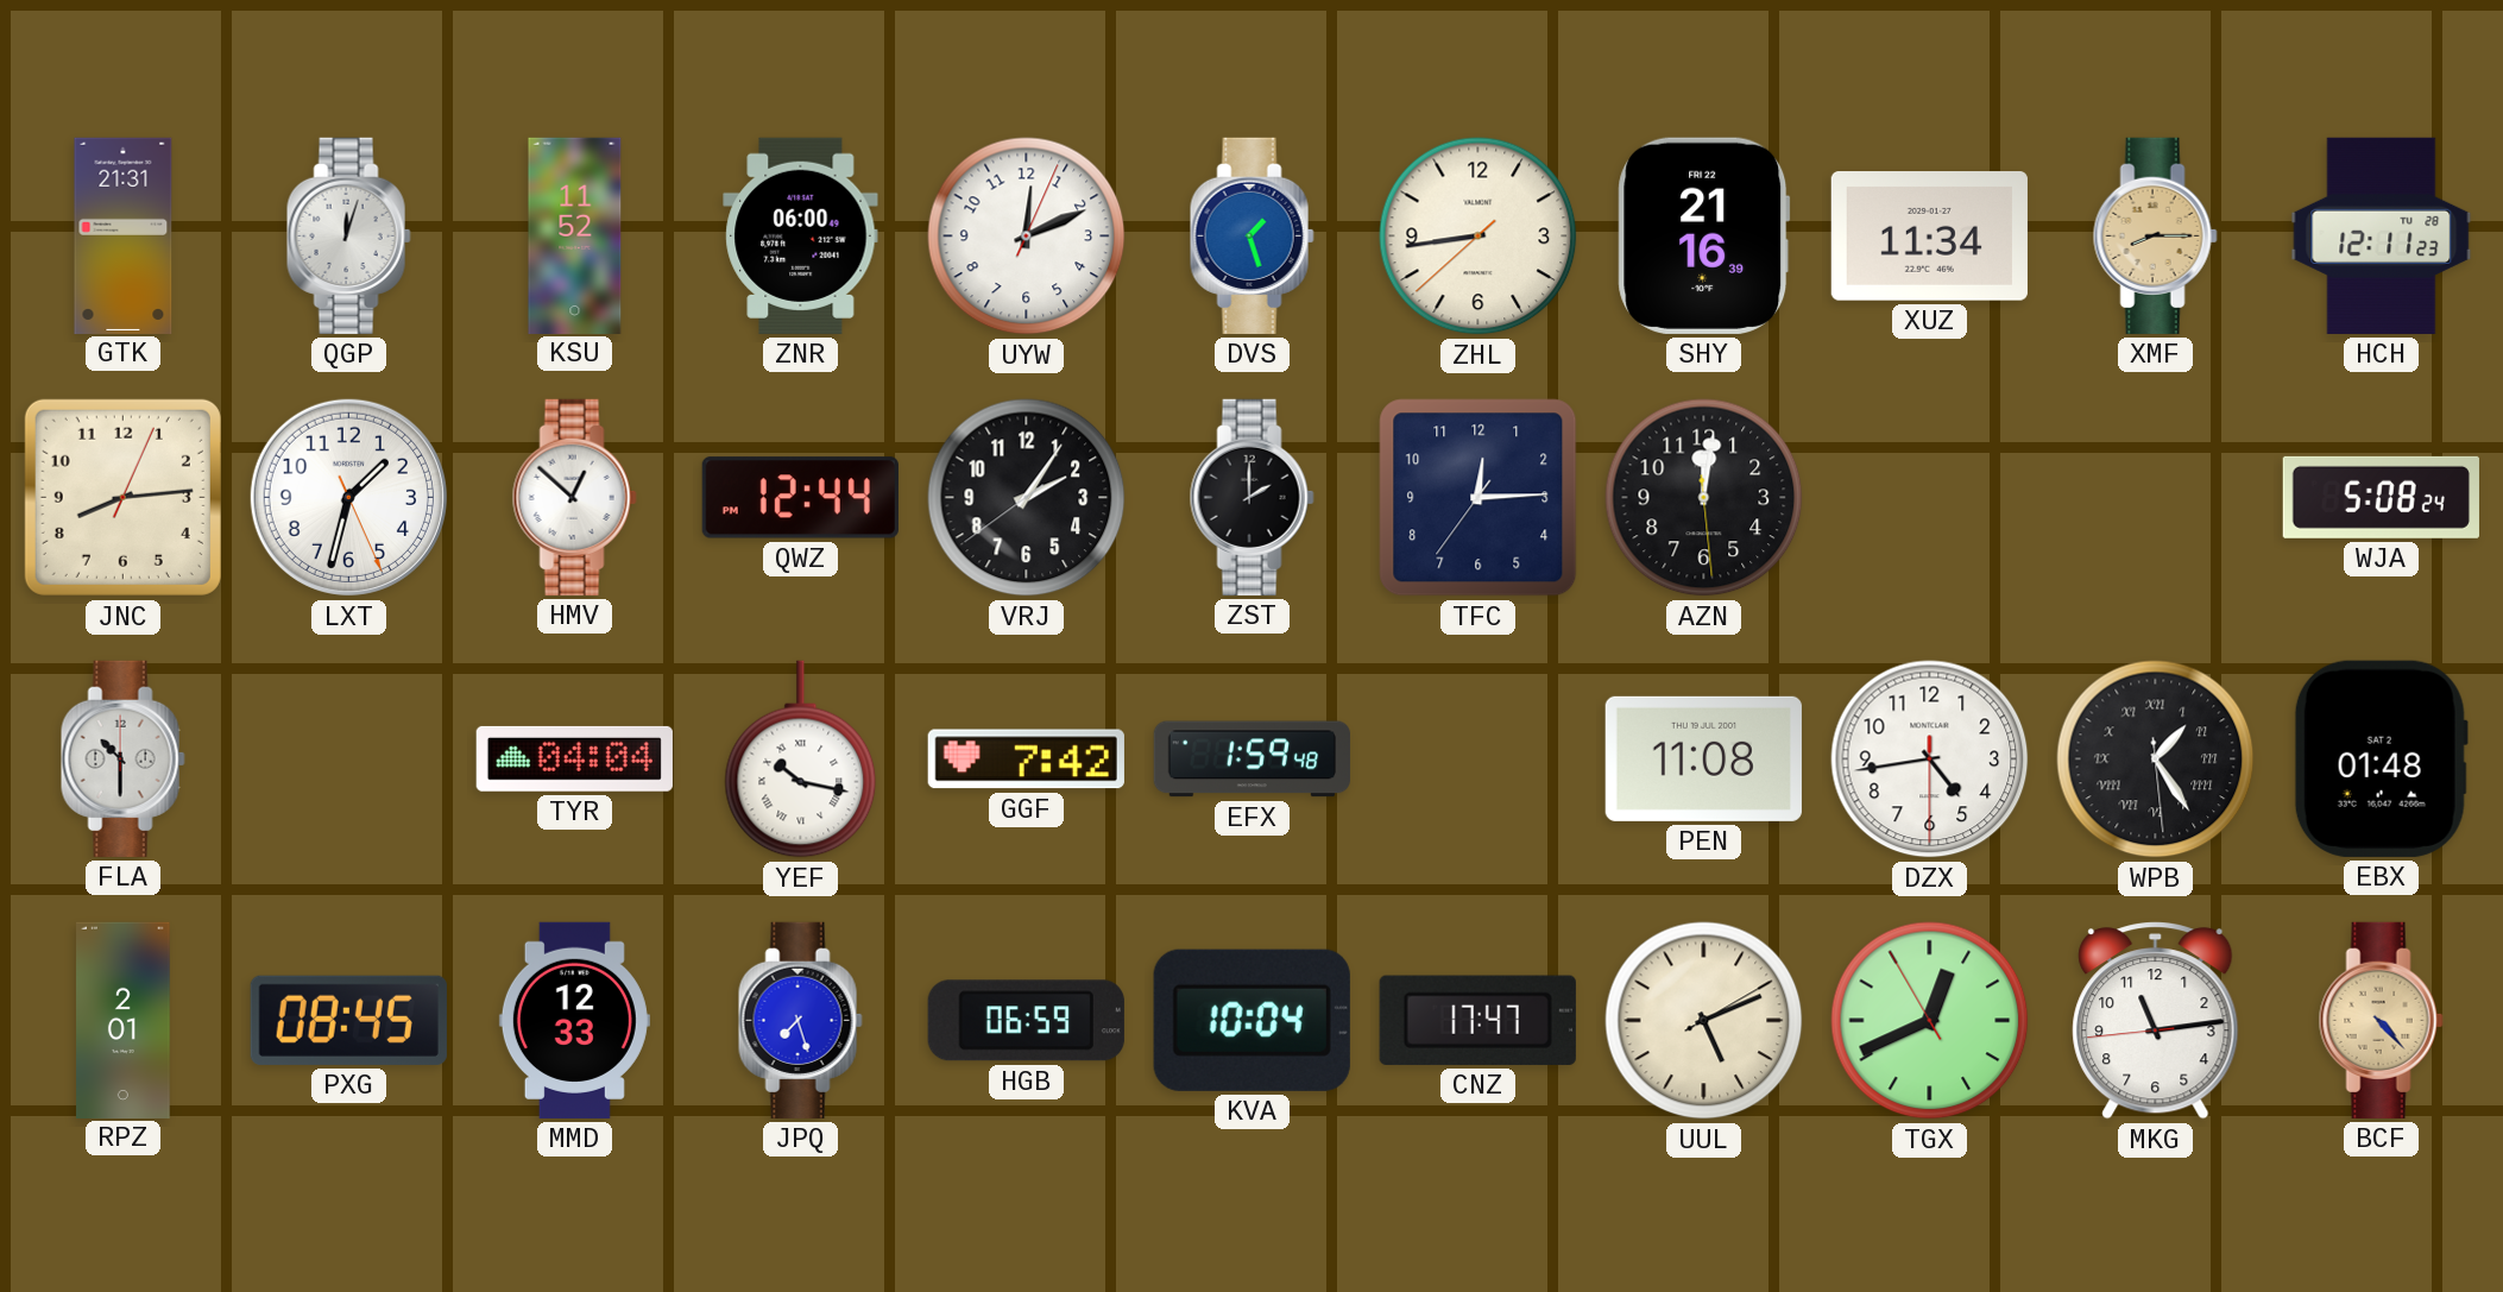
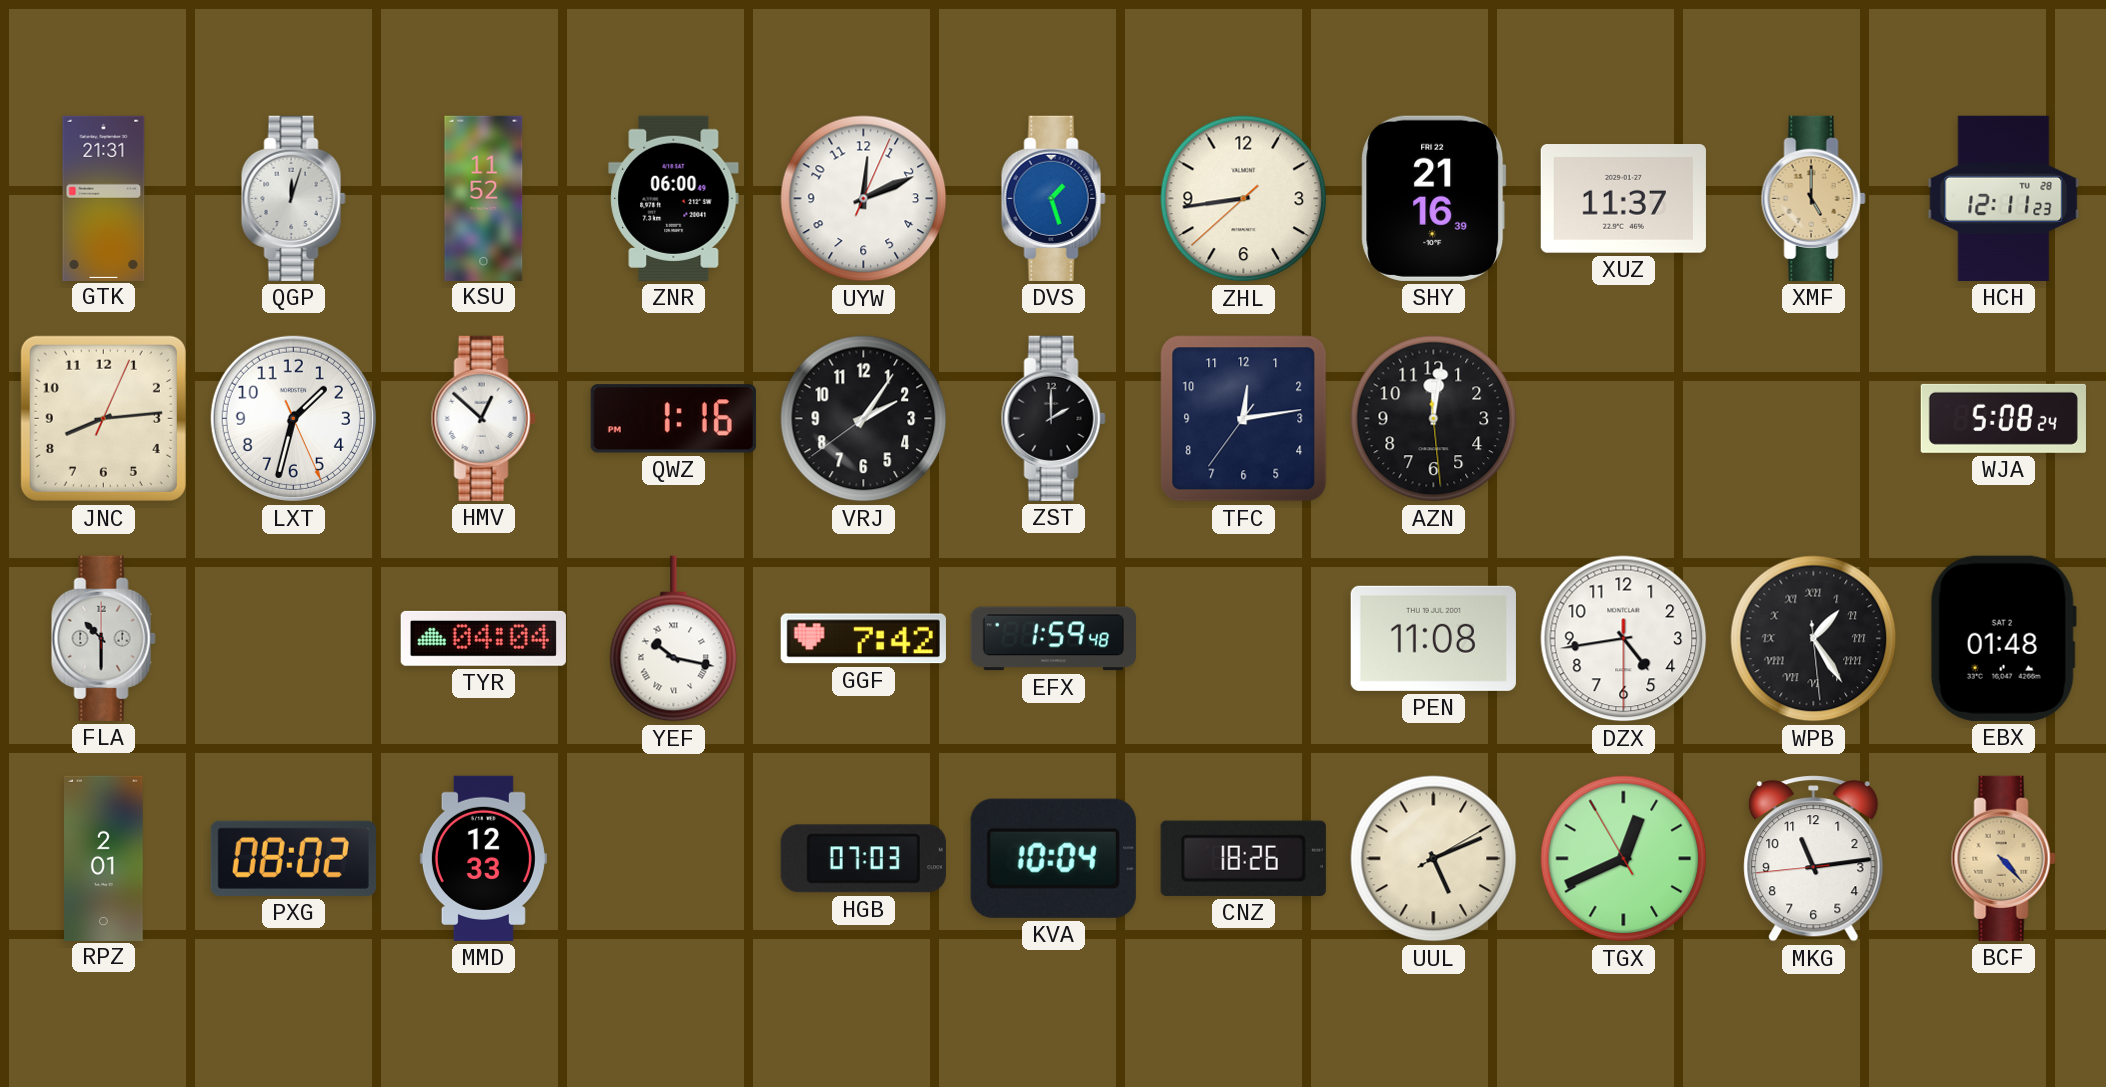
XUZ: 11:34 -> 11:37 (1623, 199)
XMF: 8:15 -> 5:00 (1813, 198)
QWZ: 12:44 -> 1:16 (673, 419)
TFC: 12:14 -> 12:13 (1244, 419)
PXG: 08:45 -> 08:02 (293, 858)
JPQ: 7:27 -> none (800, 1020)
HGB: 06:59 -> 07:03 (863, 859)
CNZ: 17:47 -> 18:26 (1243, 858)
